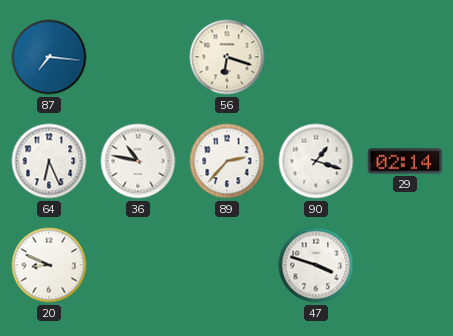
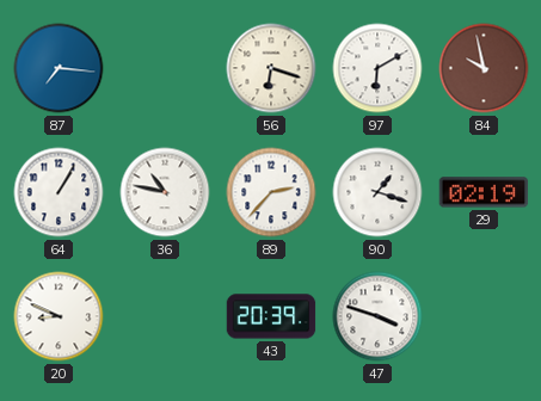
97: none -> 6:10 (377, 68)
84: none -> 9:58 (484, 68)
64: 6:26 -> 1:05 (59, 192)
29: 02:14 -> 02:19 (484, 192)
43: none -> 20:39 (271, 316)
